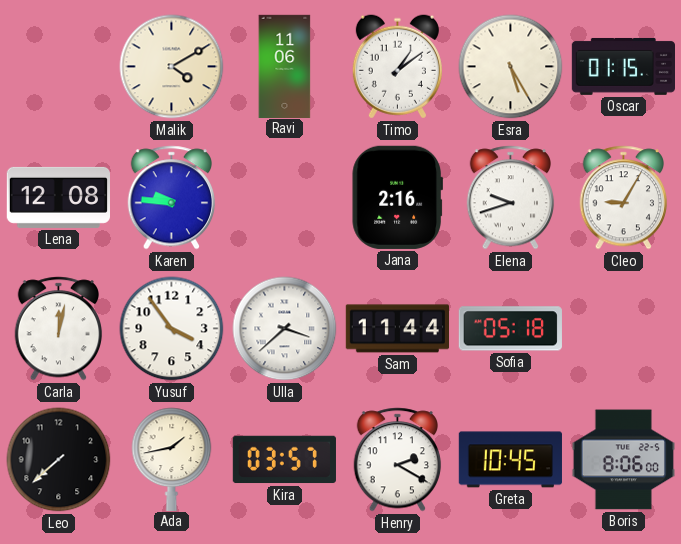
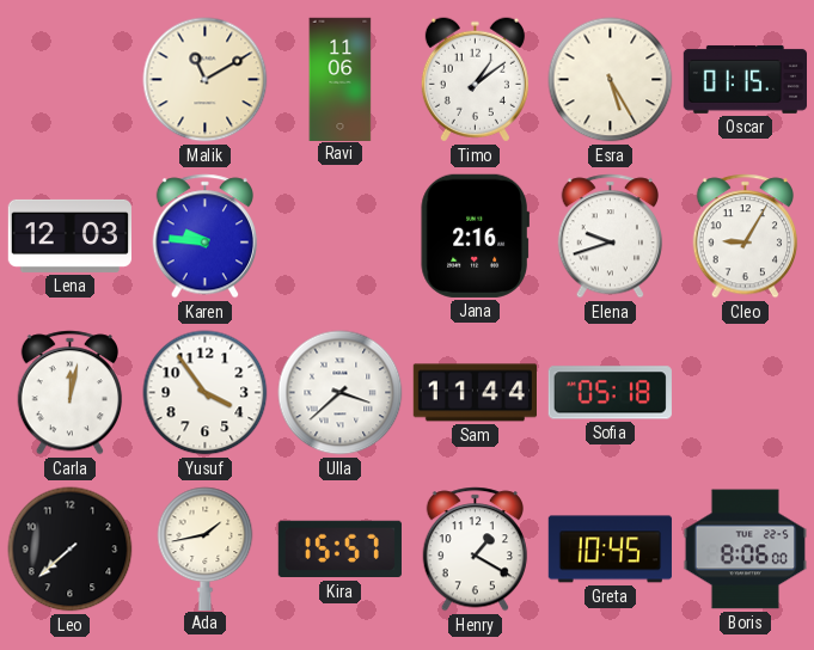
Malik: 4:10 -> 11:10 (206, 80)
Lena: 12:08 -> 12:03 (69, 235)
Kira: 03:57 -> 15:57 (339, 550)
Henry: 2:20 -> 1:20 (476, 550)
